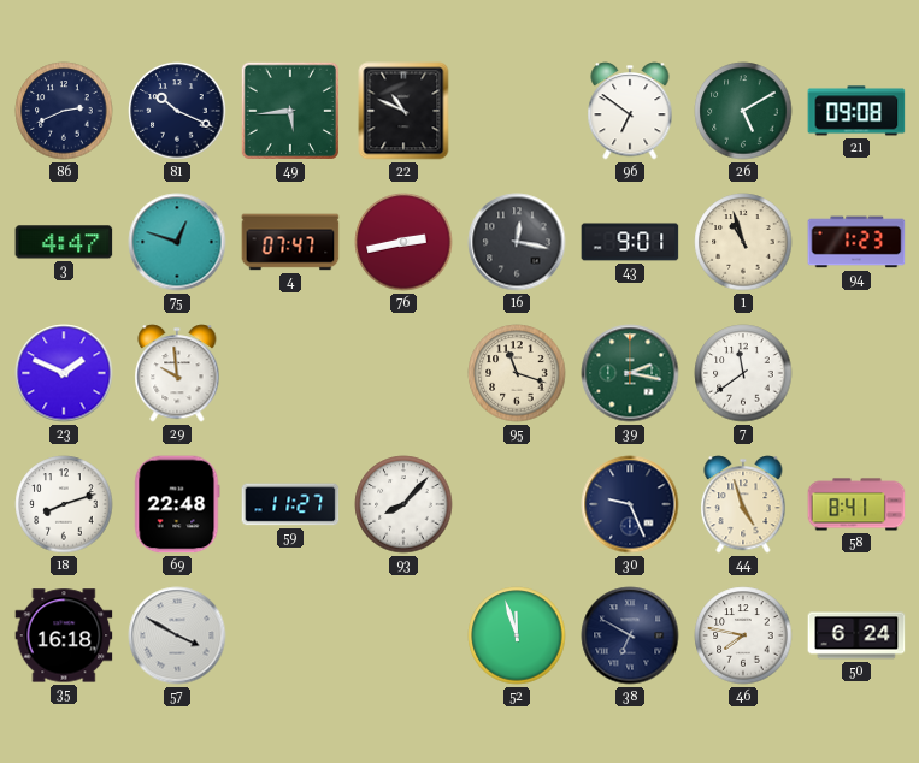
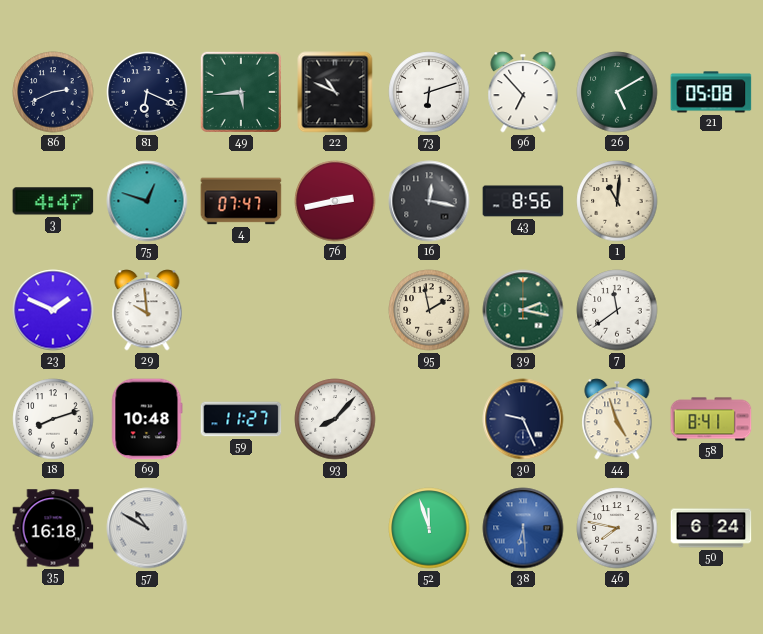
81: 10:19 -> 6:19 (147, 92)
73: none -> 6:12 (429, 92)
96: 6:51 -> 6:53 (523, 92)
21: 09:08 -> 05:08 (711, 92)
43: 9:01 -> 8:56 (523, 201)
1: 10:57 -> 11:01 (617, 201)
94: 1:23 -> none (856, 242)
95: 11:18 -> 1:58 (429, 310)
69: 22:48 -> 10:48 (147, 419)
57: 3:50 -> 10:50 (147, 528)
38: 6:50 -> 6:29 (523, 528)
38 dial: navy -> blue (523, 528)
